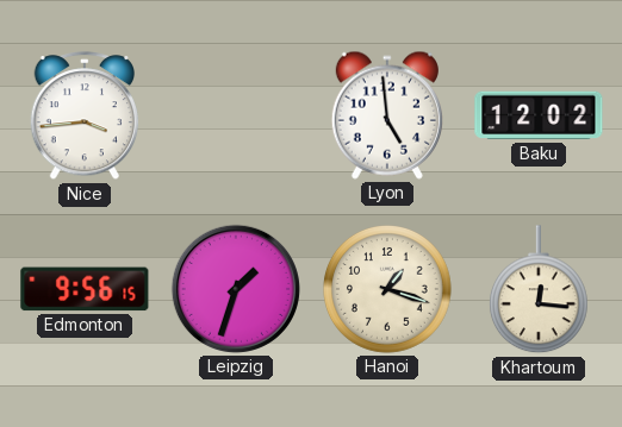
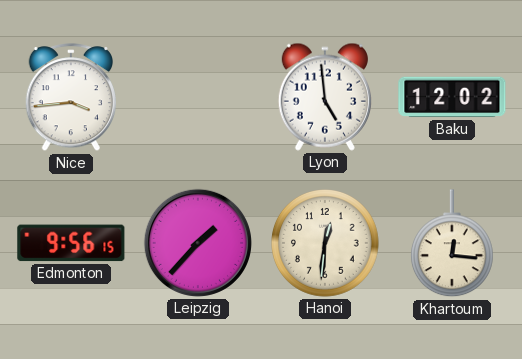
Leipzig: 1:33 -> 1:37 (198, 243)
Hanoi: 1:18 -> 12:31 (326, 244)
